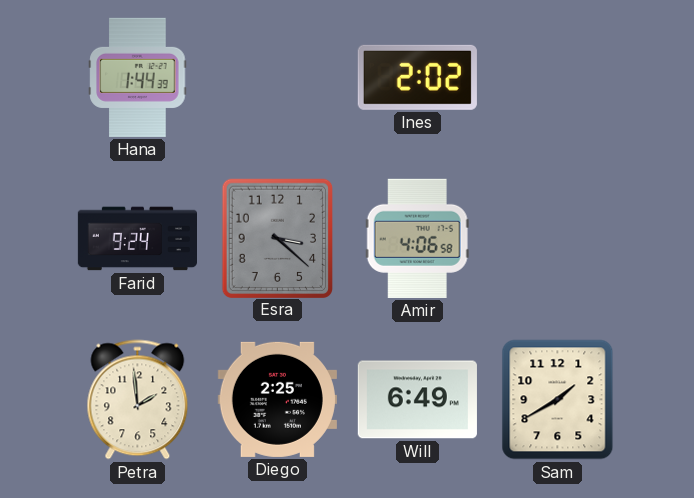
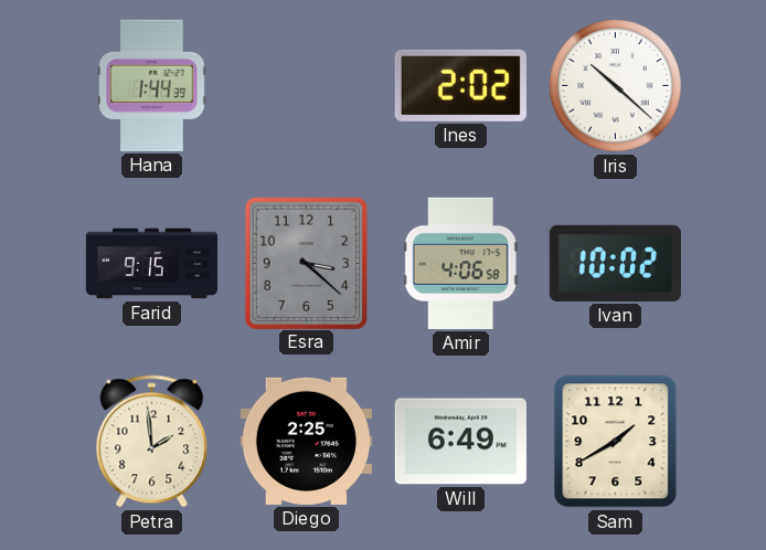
Iris: none -> 10:22 (616, 86)
Farid: 9:24 -> 9:15 (151, 264)
Ivan: none -> 10:02 (615, 263)
